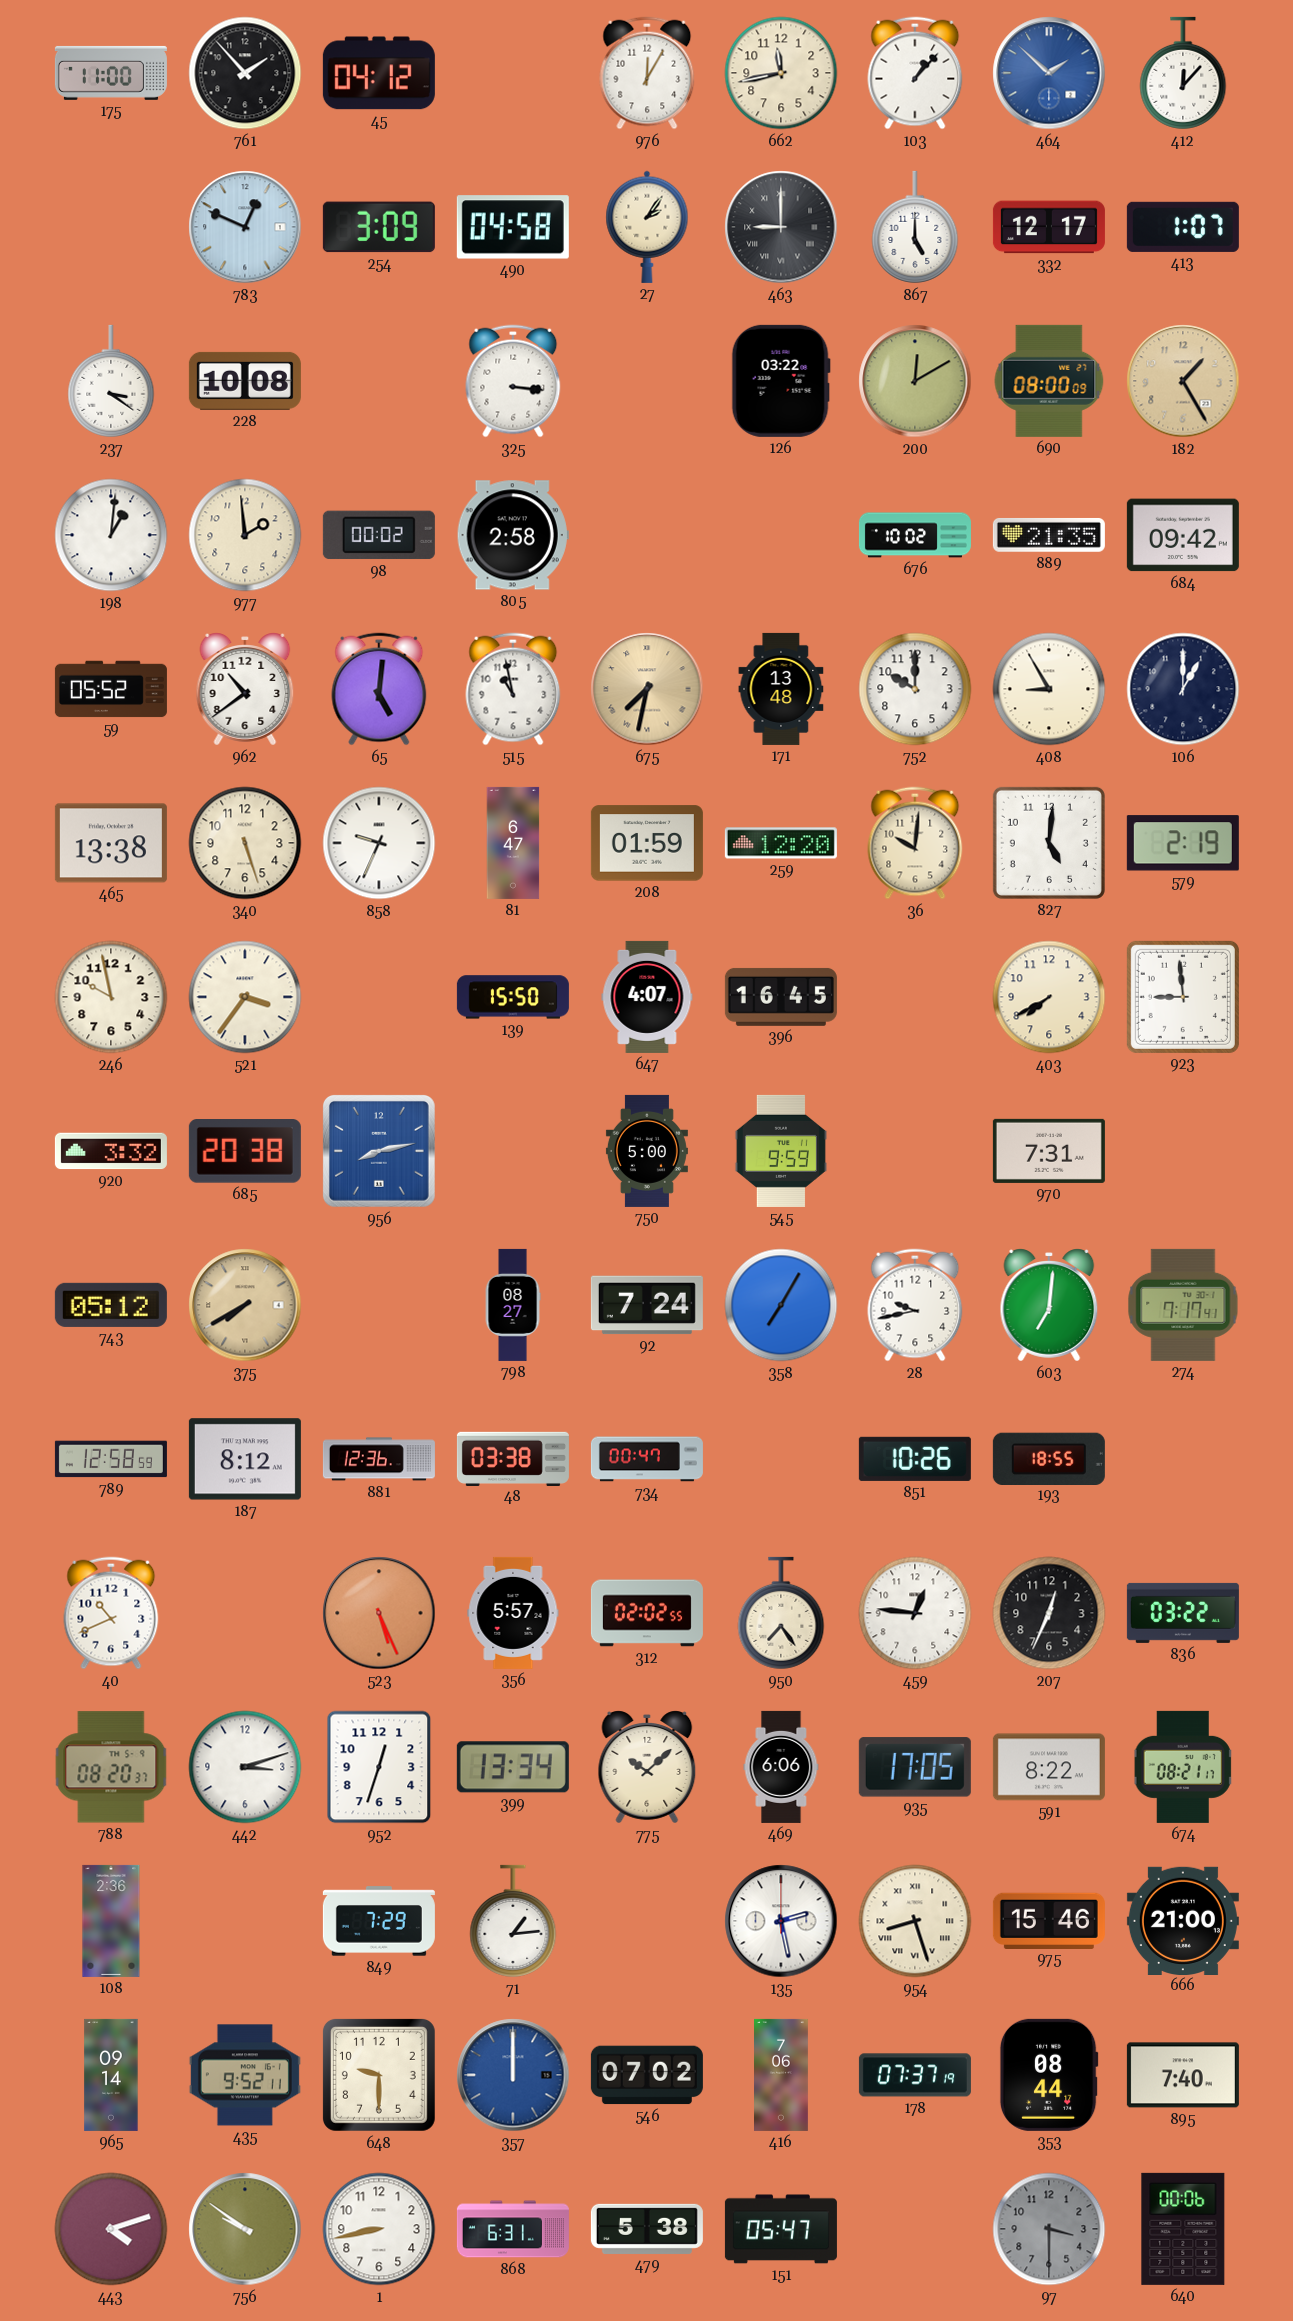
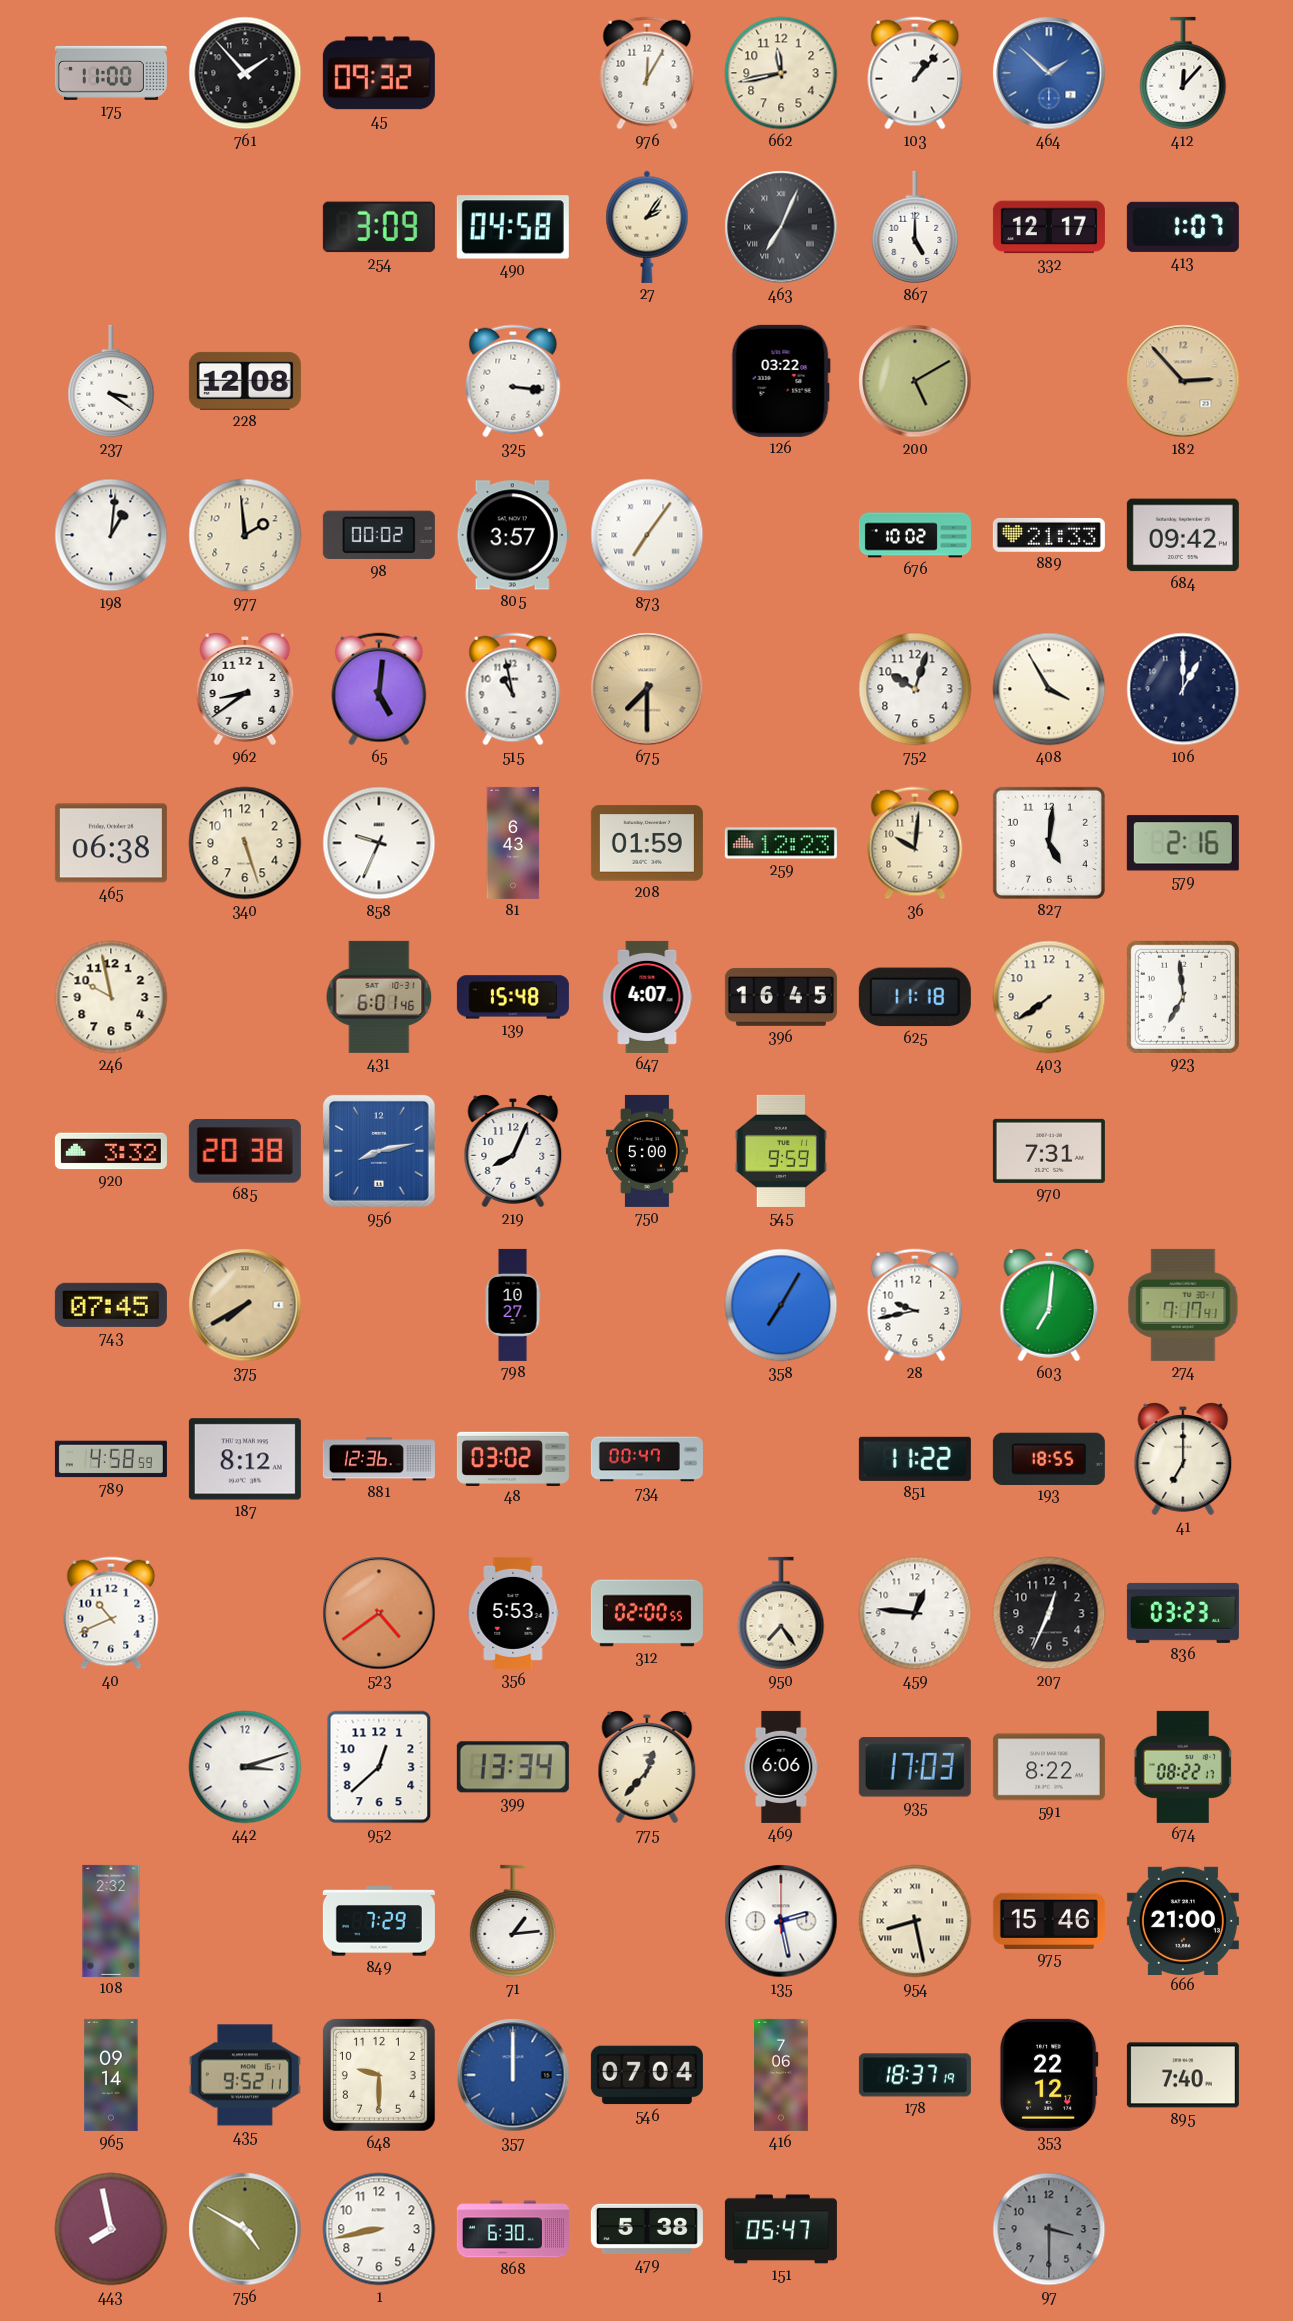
45: 04:12 -> 09:32 (379, 73)
783: 12:49 -> none (245, 227)
463: 9:00 -> 7:04 (781, 227)
228: 10:08 -> 12:08 (245, 381)
200: 12:10 -> 5:10 (915, 381)
690: 08:00 -> none (1049, 381)
182: 1:25 -> 2:53 (1183, 381)
805: 2:58 -> 3:57 (513, 535)
873: none -> 7:06 (647, 535)
889: 21:35 -> 21:33 (1049, 535)
59: 05:52 -> none (111, 689)
962: 10:39 -> 8:39 (245, 689)
675: 7:32 -> 7:30 (647, 689)
171: 13:48 -> none (781, 689)
752: 10:00 -> 10:03 (915, 689)
408: 8:55 -> 3:55 (1049, 689)
465: 13:38 -> 06:38 (111, 843)
81: 6:47 -> 6:43 (513, 843)
259: 12:20 -> 12:23 (781, 843)
579: 2:19 -> 2:16 (1183, 843)
521: 3:36 -> none (245, 997)
431: none -> 6:01 (379, 997)
139: 15:50 -> 15:48 (513, 997)
625: none -> 11:18 (915, 997)
403: 7:40 -> 7:39 (1049, 997)
923: 8:59 -> 6:59 (1183, 997)
219: none -> 8:04 (513, 1151)
743: 05:12 -> 07:45 (111, 1305)
798: 08:27 -> 10:27 (513, 1305)
92: 7:24 -> none (647, 1305)
789: 12:58 -> 4:58 (111, 1459)
48: 03:38 -> 03:02 (513, 1458)
851: 10:26 -> 11:22 (915, 1459)
41: none -> 7:00 (1183, 1459)
523: 5:26 -> 4:39 (379, 1613)
356: 5:57 -> 5:53 (513, 1613)
312: 02:02 -> 02:00 (647, 1613)
836: 03:22 -> 03:23 (1183, 1613)
788: 08:20 -> none (111, 1767)
952: 12:33 -> 12:38 (379, 1767)
775: 10:08 -> 12:37 (647, 1767)
935: 17:05 -> 17:03 (915, 1767)
674: 08:21 -> 08:22 (1183, 1767)
108: 2:36 -> 2:32 (111, 1921)
954: 8:27 -> 8:28 (915, 1921)
546: 07:02 -> 07:04 (647, 2075)
178: 07:37 -> 18:37 (915, 2075)
353: 08:44 -> 22:12 (1049, 2075)
443: 4:12 -> 7:58 (111, 2229)
756: 9:51 -> 4:50 (245, 2229)
868: 6:31 -> 6:30 (513, 2229)
640: 00:06 -> none (1183, 2229)
